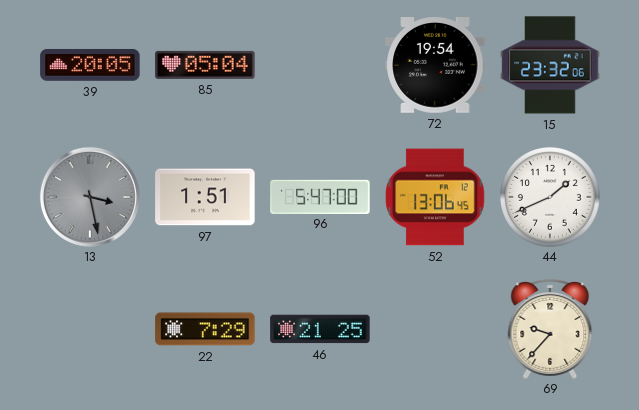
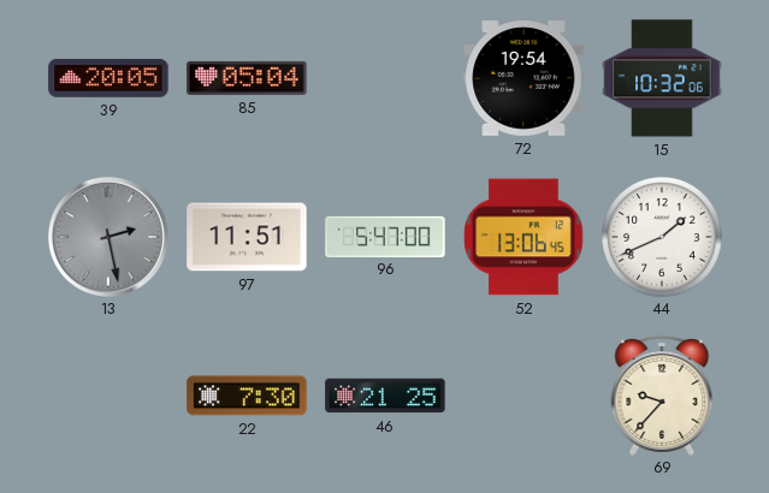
15: 23:32 -> 10:32 (662, 78)
13: 3:28 -> 2:28 (108, 237)
97: 1:51 -> 11:51 (247, 237)
22: 7:29 -> 7:30 (247, 396)
